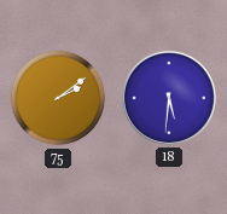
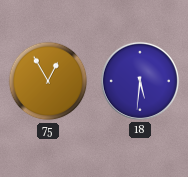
75: 2:09 -> 12:55 (48, 81)
